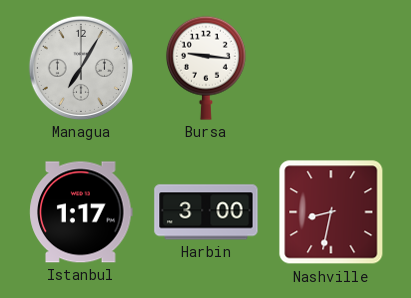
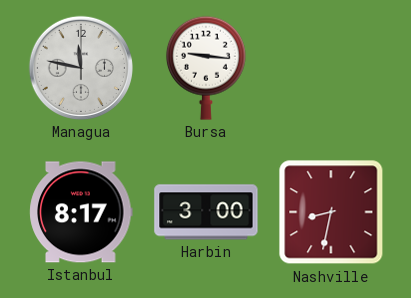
Managua: 7:05 -> 11:47 (81, 68)
Istanbul: 1:17 -> 8:17 (81, 212)
